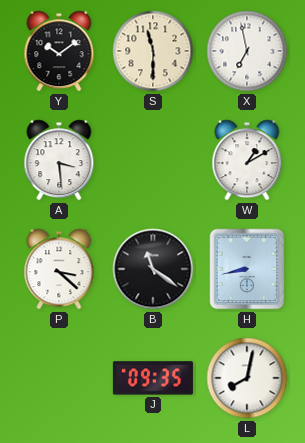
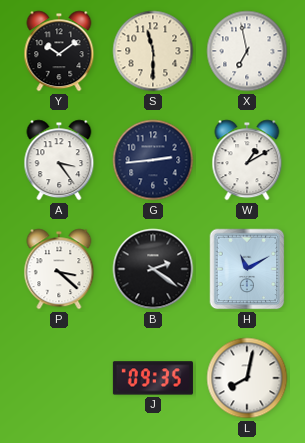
A: 3:29 -> 3:24 (59, 160)
G: none -> 2:44 (153, 160)
B: 11:21 -> 2:21 (153, 269)
H: 8:43 -> 11:10 (247, 269)
